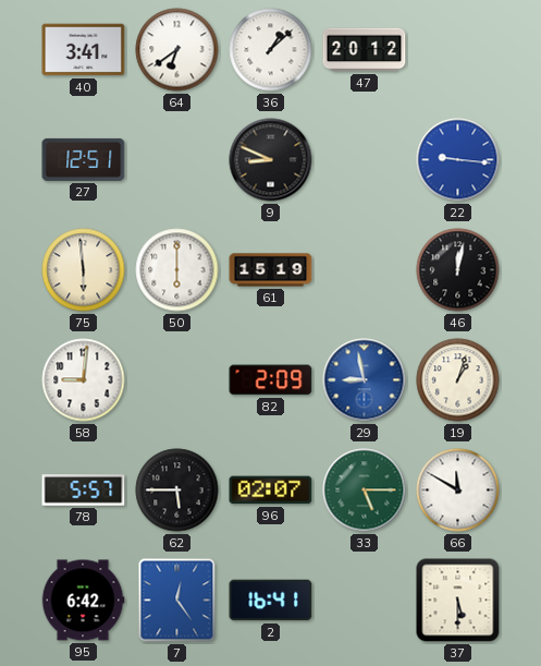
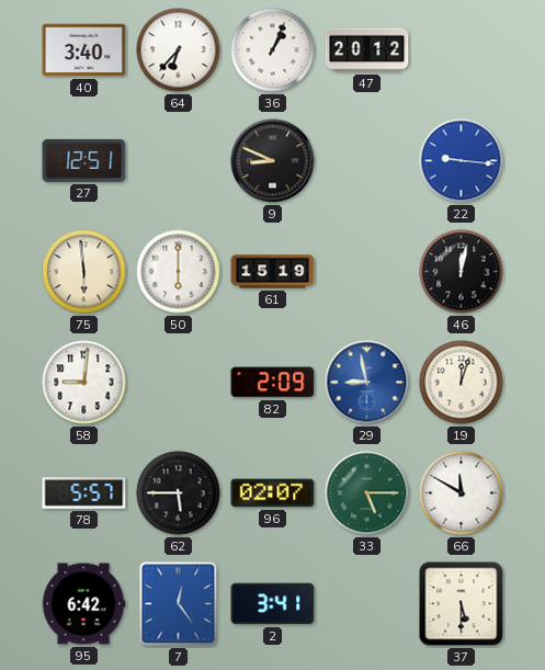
40: 3:41 -> 3:40 (84, 50)
64: 6:39 -> 6:37 (179, 50)
36: 1:08 -> 1:04 (273, 50)
19: 1:03 -> 12:03 (462, 383)
2: 16:41 -> 3:41 (273, 604)
